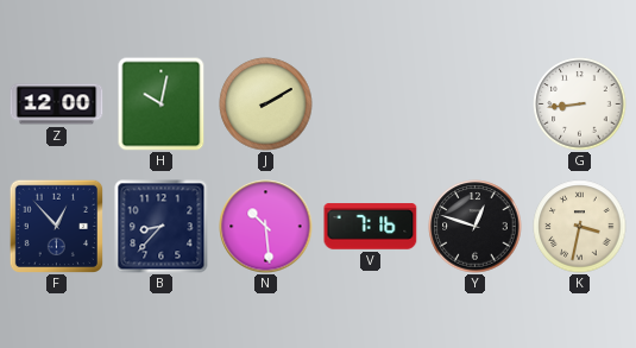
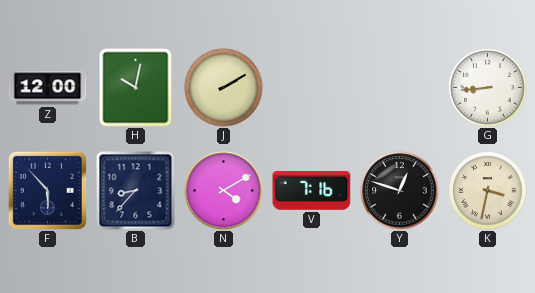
F: 12:53 -> 5:53 (47, 190)
N: 10:29 -> 4:10 (224, 191)
